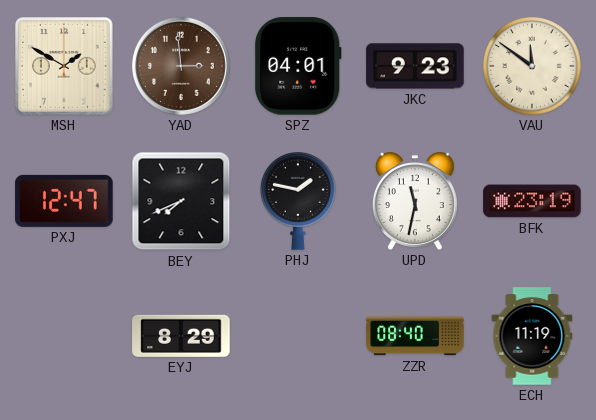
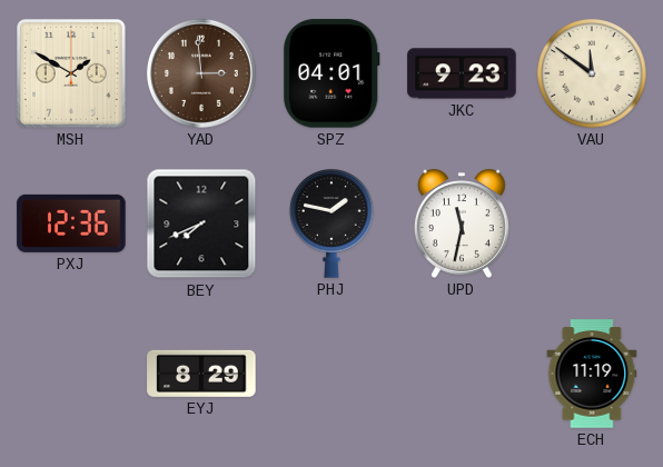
PXJ: 12:47 -> 12:36 (71, 223)
BFK: 23:19 -> none (532, 201)
ZZR: 08:40 -> none (415, 336)
